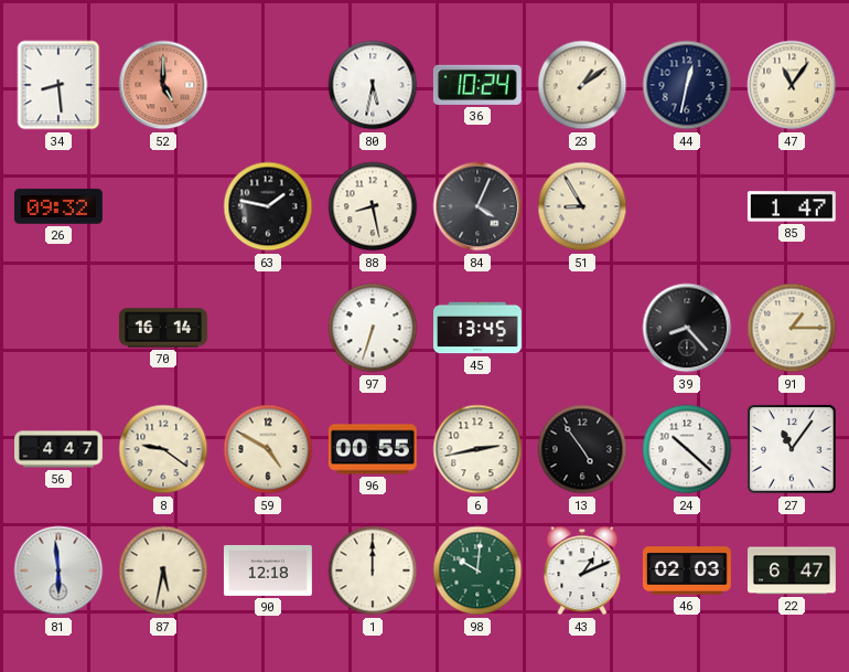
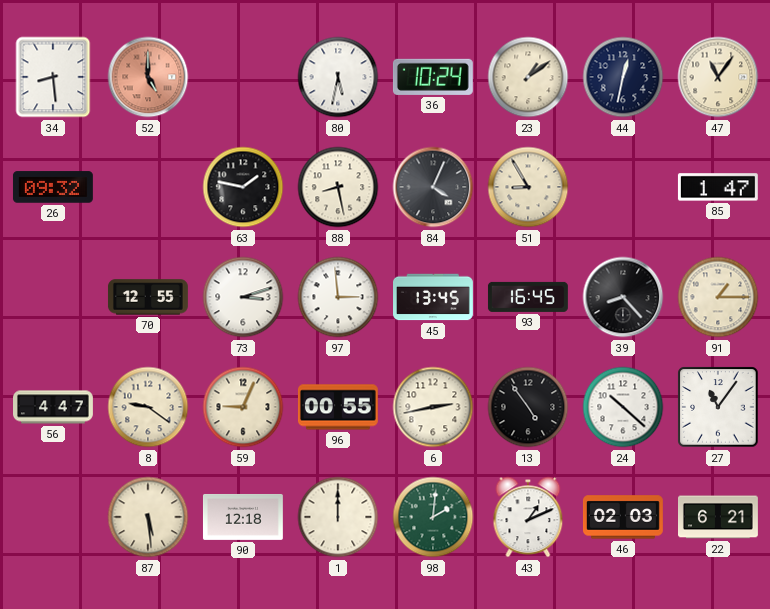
70: 16:14 -> 12:55 (148, 297)
73: none -> 3:12 (243, 297)
97: 6:33 -> 2:59 (338, 297)
93: none -> 16:45 (528, 297)
59: 4:50 -> 9:04 (243, 407)
81: 5:59 -> none (58, 570)
87: 5:32 -> 5:29 (148, 517)
98: 10:01 -> 2:01 (433, 517)
22: 6:47 -> 6:21 (719, 517)
